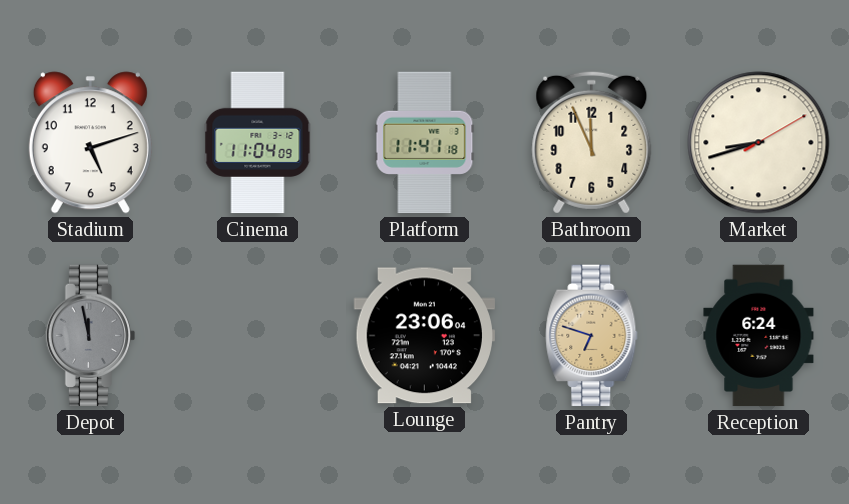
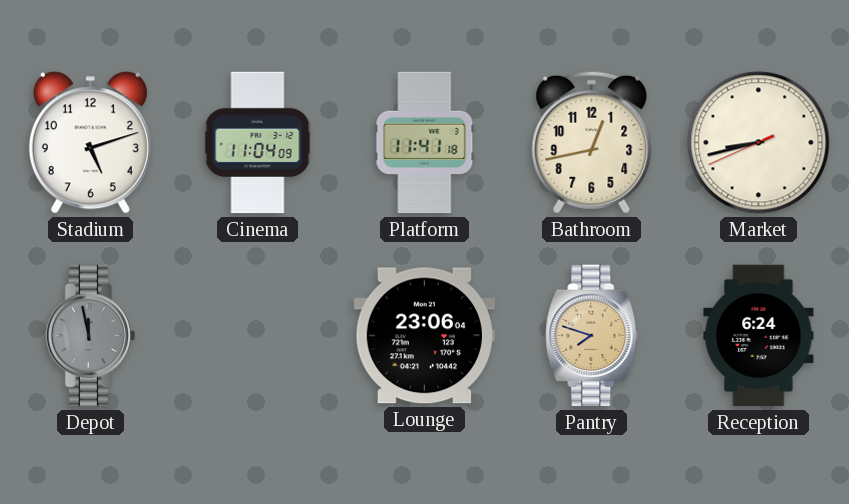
Bathroom: 11:56 -> 12:43 (592, 142)
Market: 8:42:10 -> 8:42:41 (759, 143)
Pantry: 6:48 -> 7:48 (592, 336)
